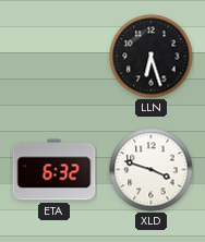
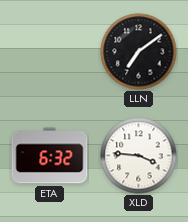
LLN: 6:27 -> 7:09 (139, 52)
XLD: 3:48 -> 3:46 (139, 156)
